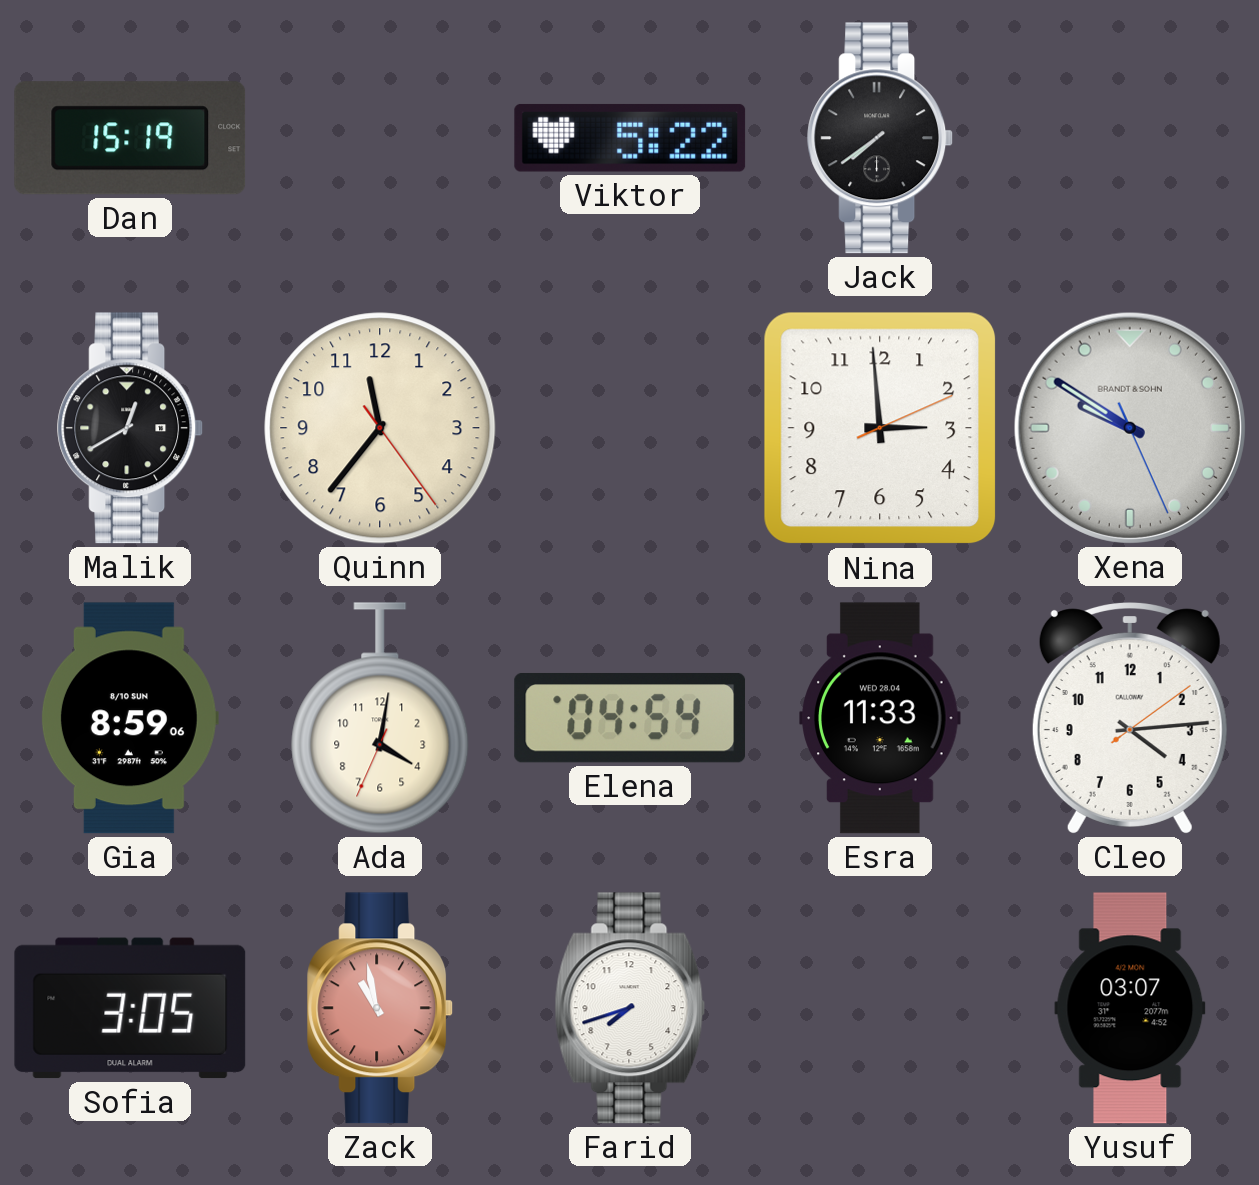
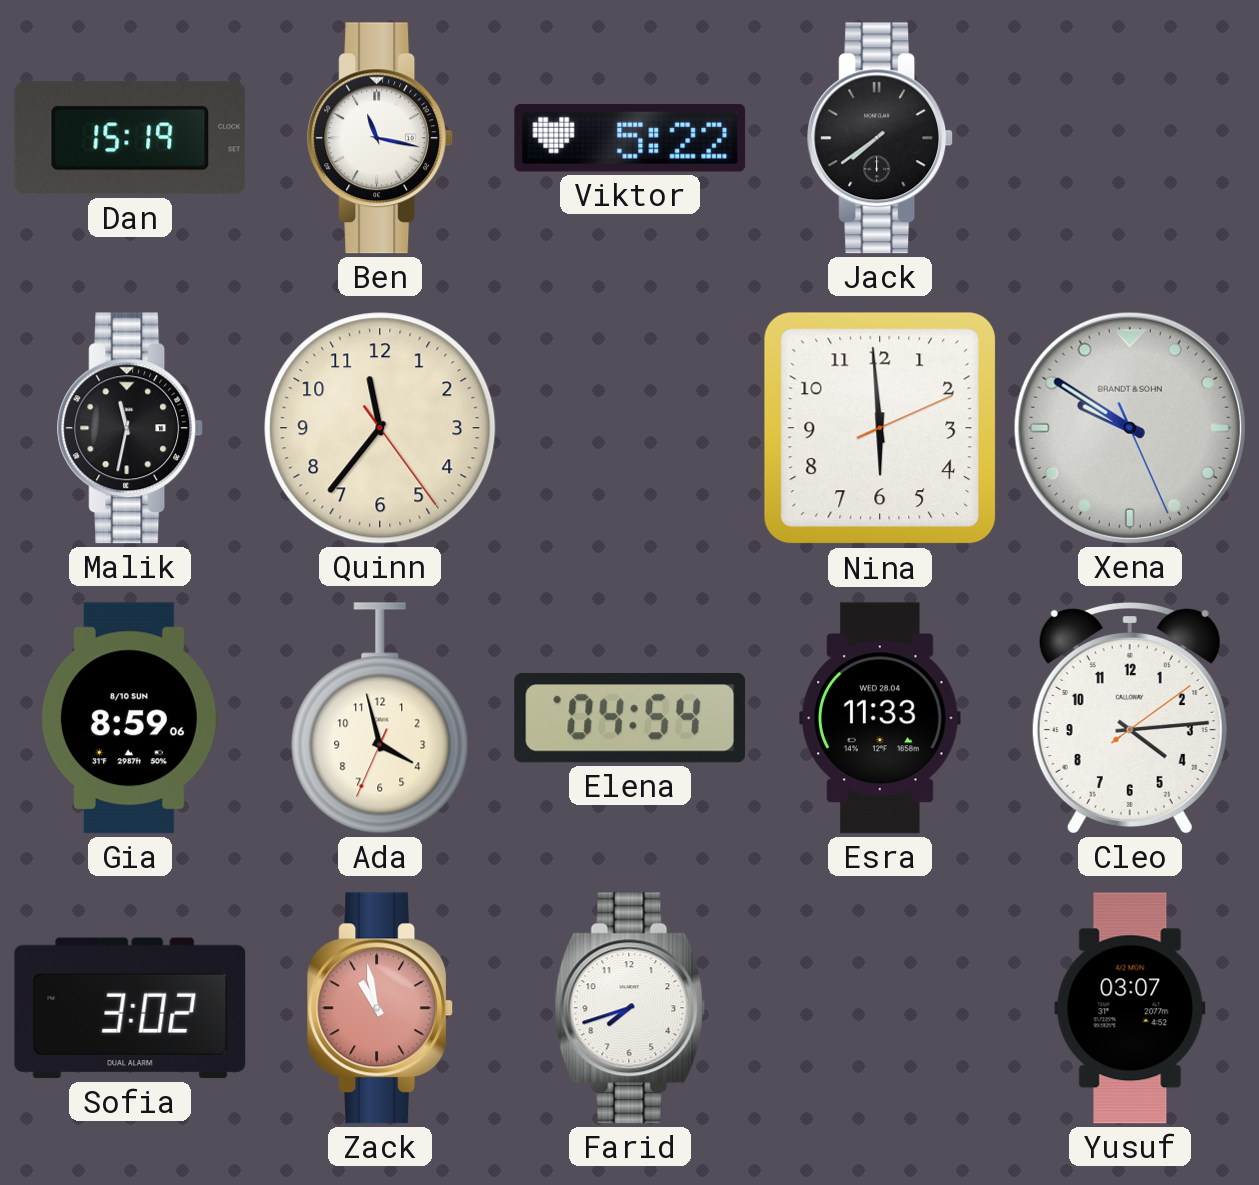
Ben: none -> 11:17 (381, 138)
Malik: 12:40 -> 11:32 (131, 428)
Nina: 2:59 -> 5:59 (880, 428)
Ada: 4:01 -> 3:57 (380, 718)
Sofia: 3:05 -> 3:02 (130, 1008)
